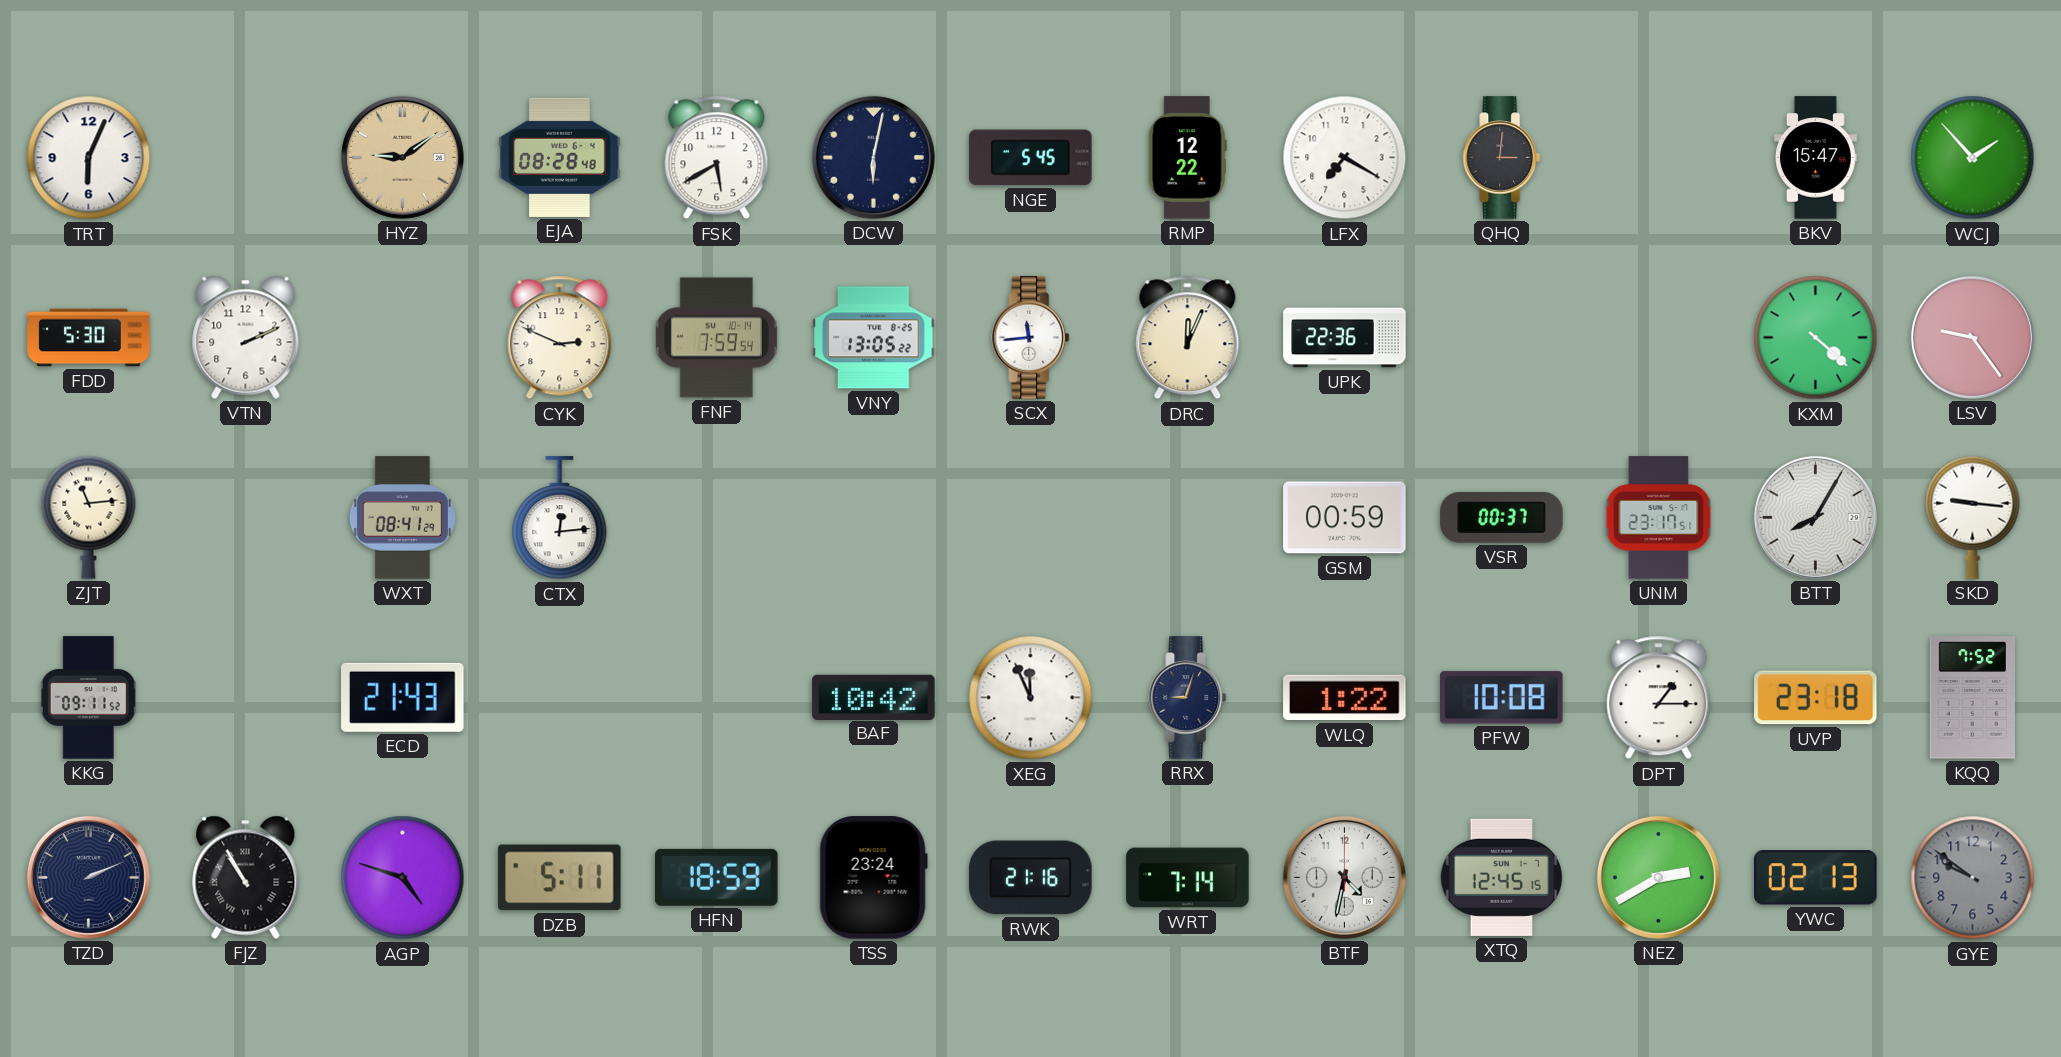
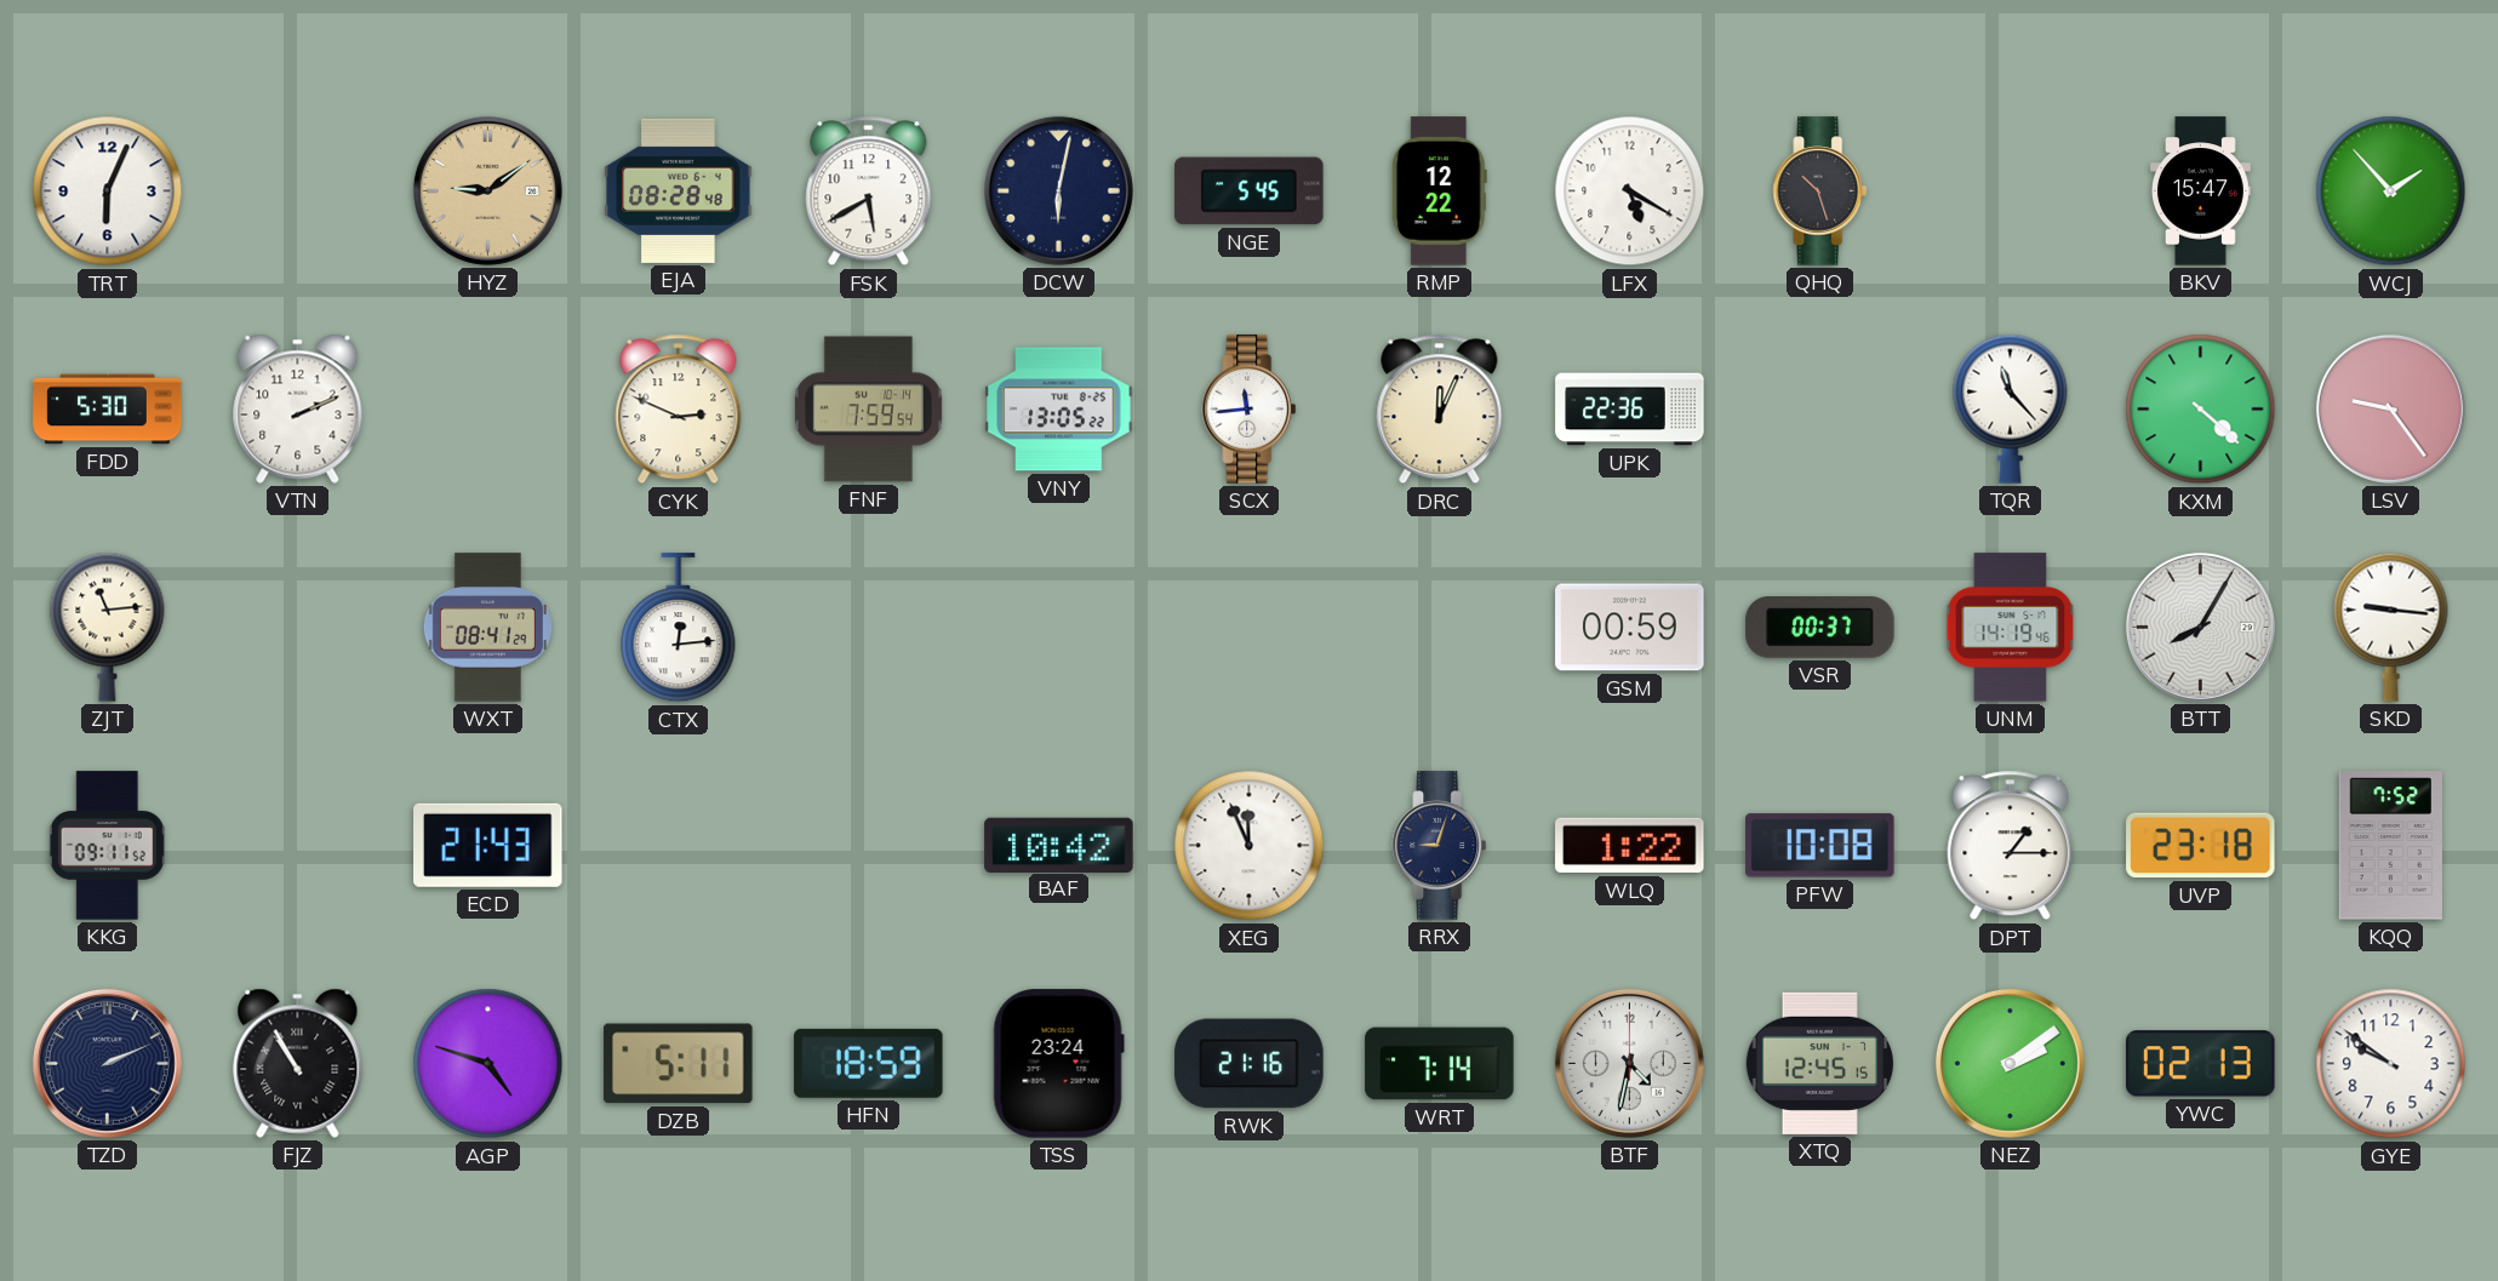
LFX: 7:20 -> 5:20 (1630, 191)
QHQ: 3:01 -> 10:27 (1820, 191)
TQR: none -> 11:23 (2011, 408)
UNM: 23:17 -> 14:19 (2011, 628)
NEZ: 2:40 -> 2:09 (2010, 1063)
GYE dial: grey -> white (2391, 1064)
